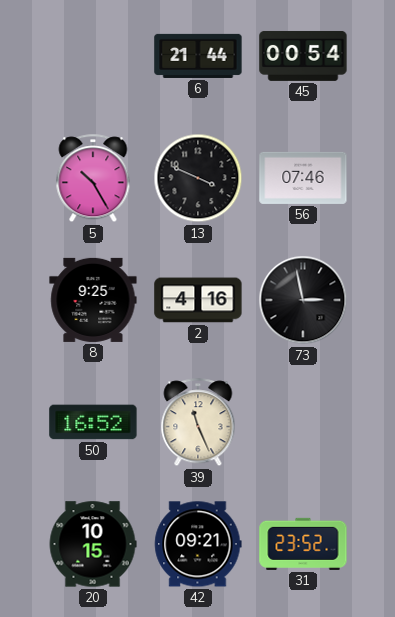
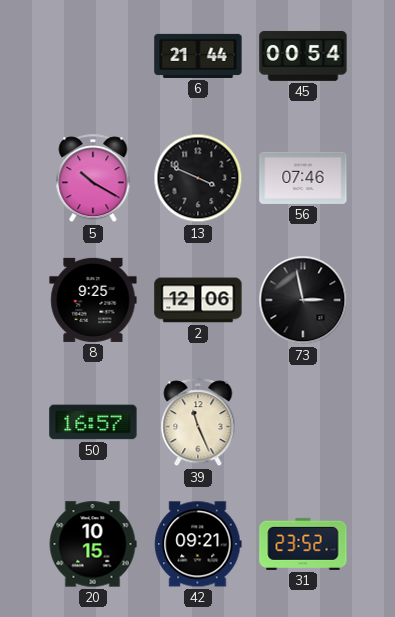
5: 10:25 -> 10:20 (93, 179)
2: 4:16 -> 12:06 (198, 300)
50: 16:52 -> 16:57 (93, 422)
